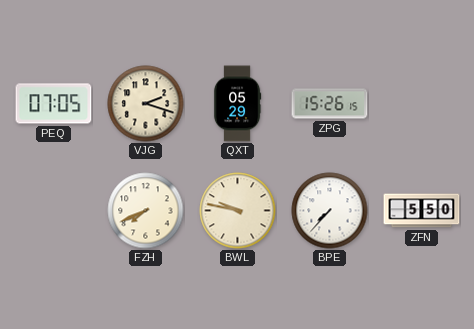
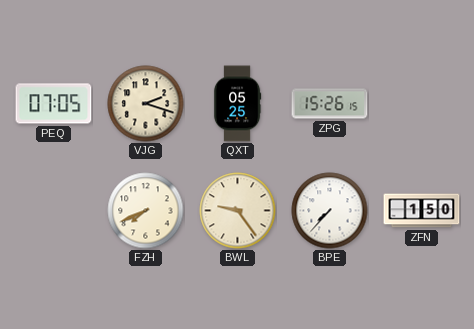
QXT: 05:29 -> 05:25 (237, 104)
BWL: 9:47 -> 9:24 (238, 211)
ZFN: 5:50 -> 1:50 (422, 211)
